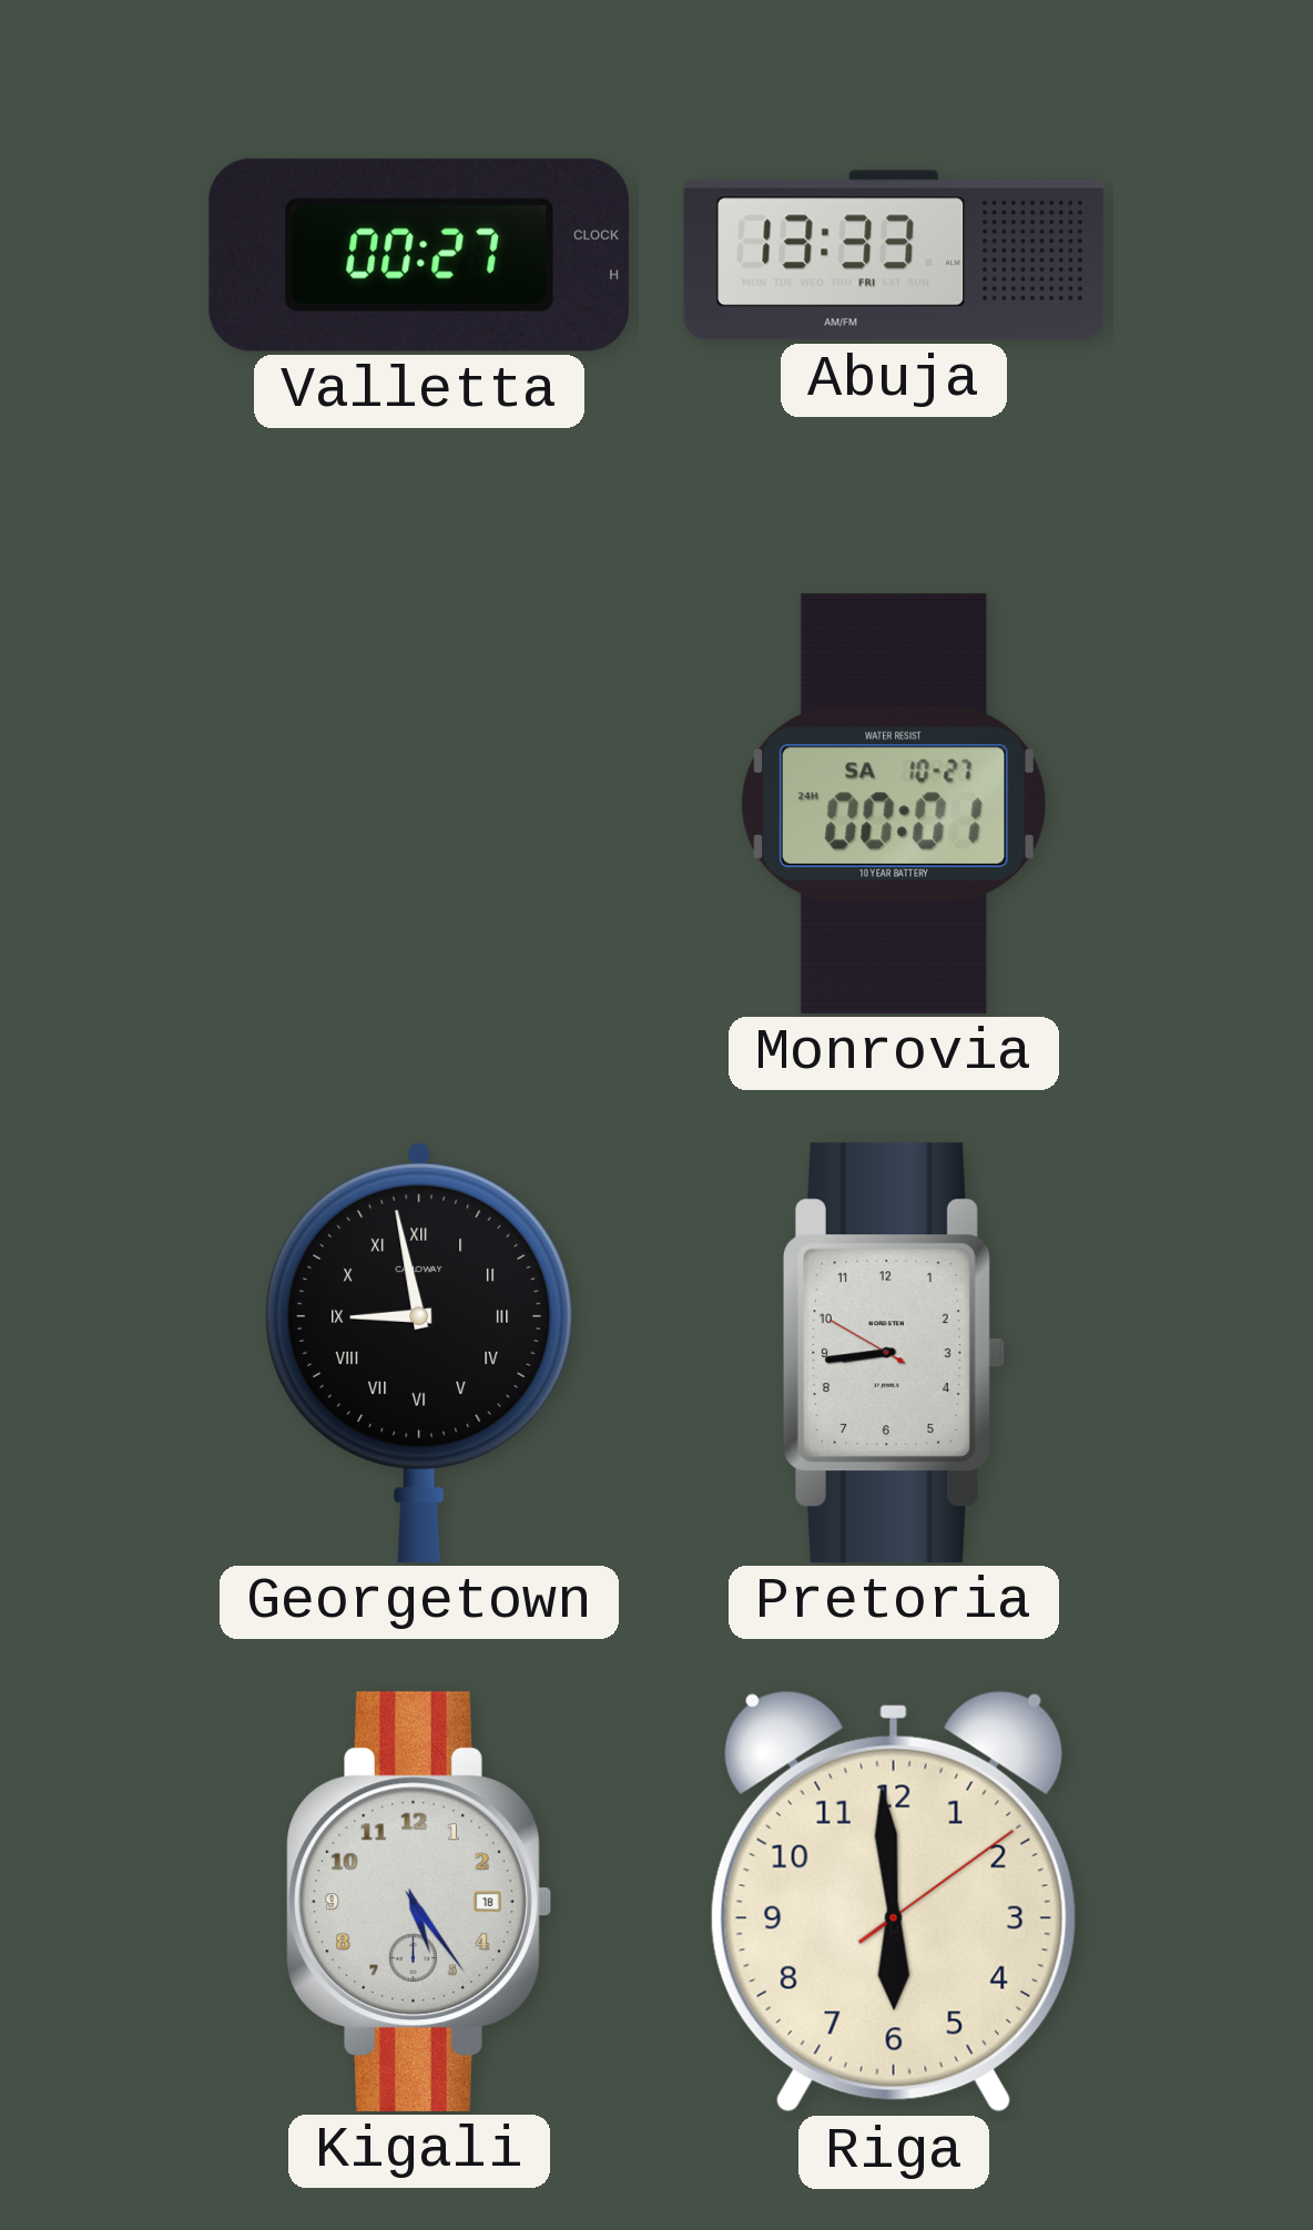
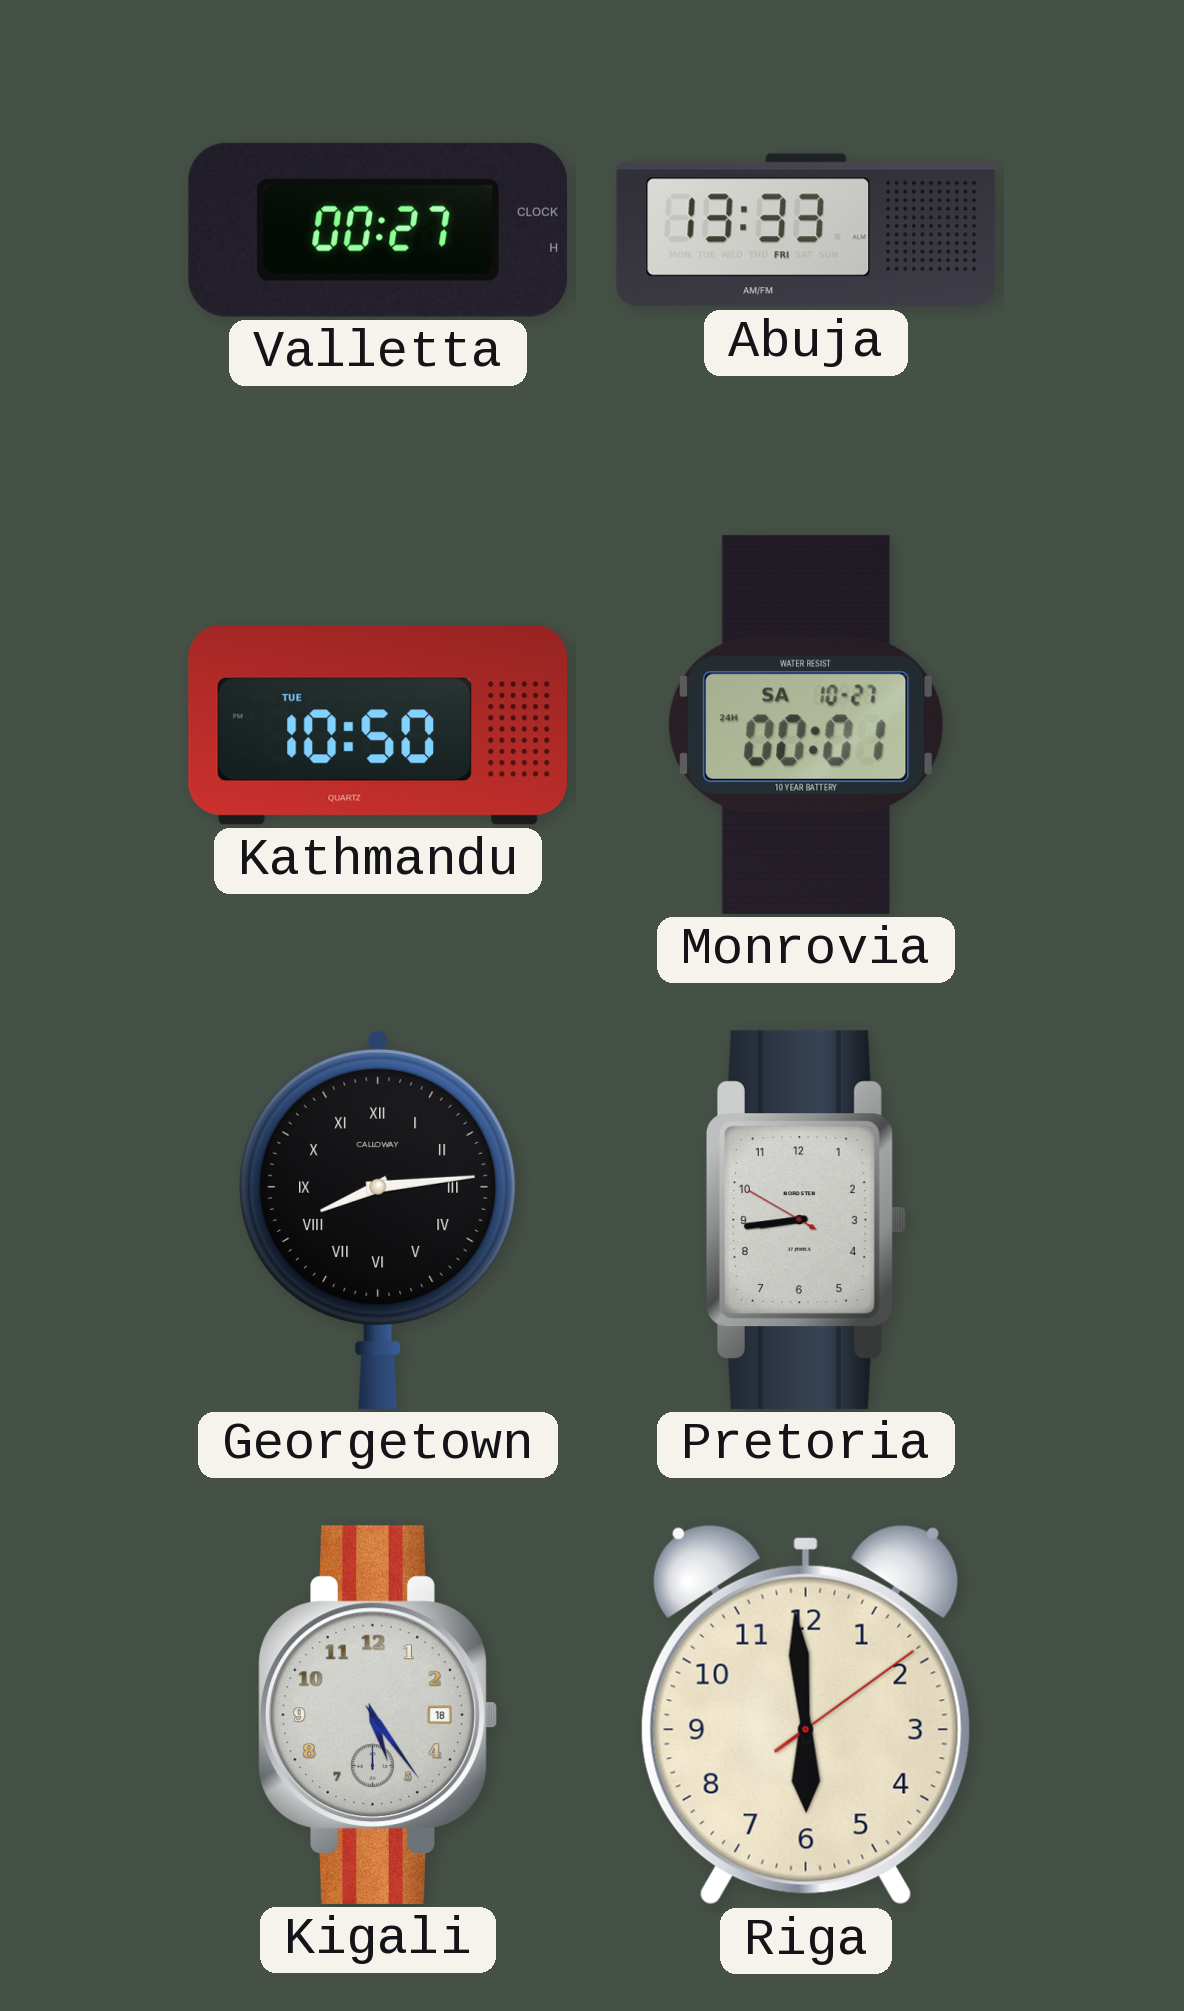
Kathmandu: none -> 10:50 (378, 725)
Georgetown: 8:58 -> 8:14 (378, 1219)
